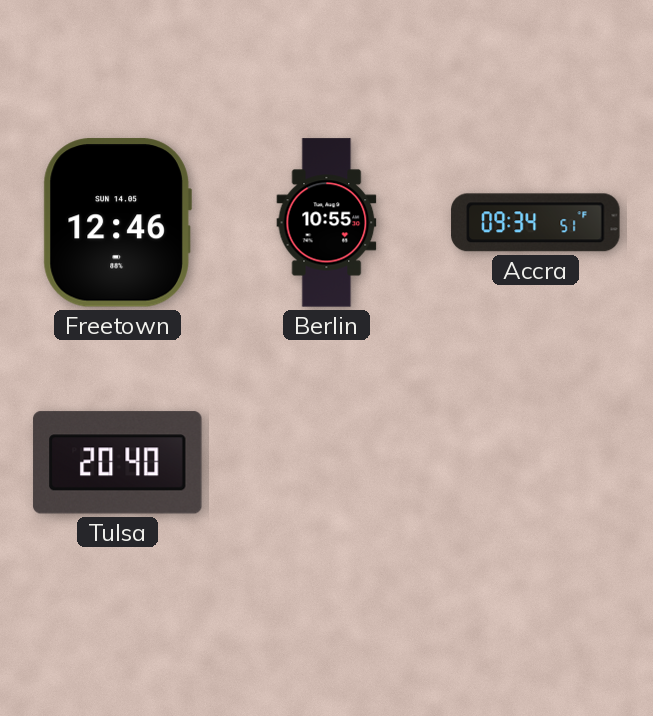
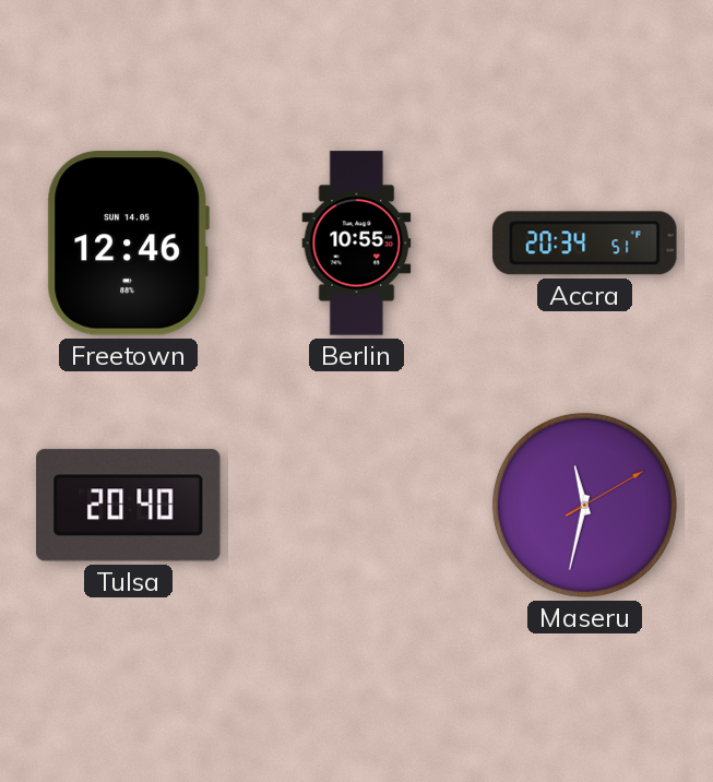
Accra: 09:34 -> 20:34 (585, 244)
Maseru: none -> 11:32 (584, 505)
